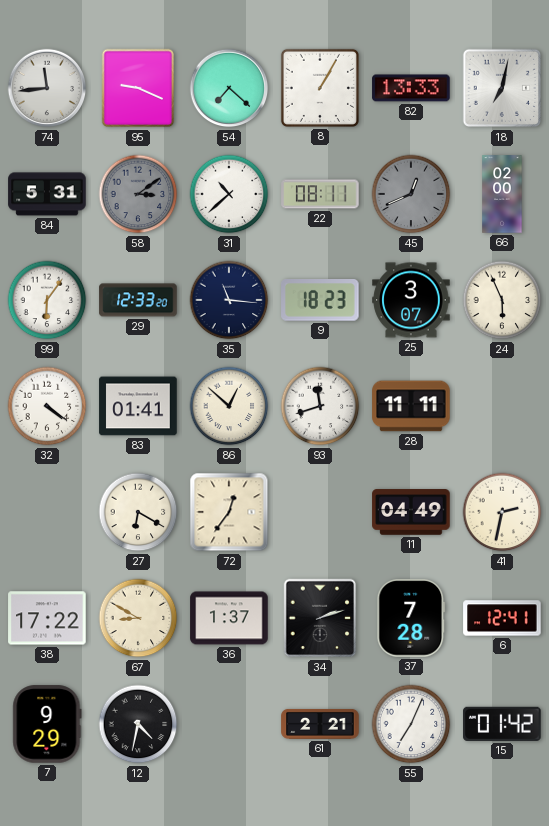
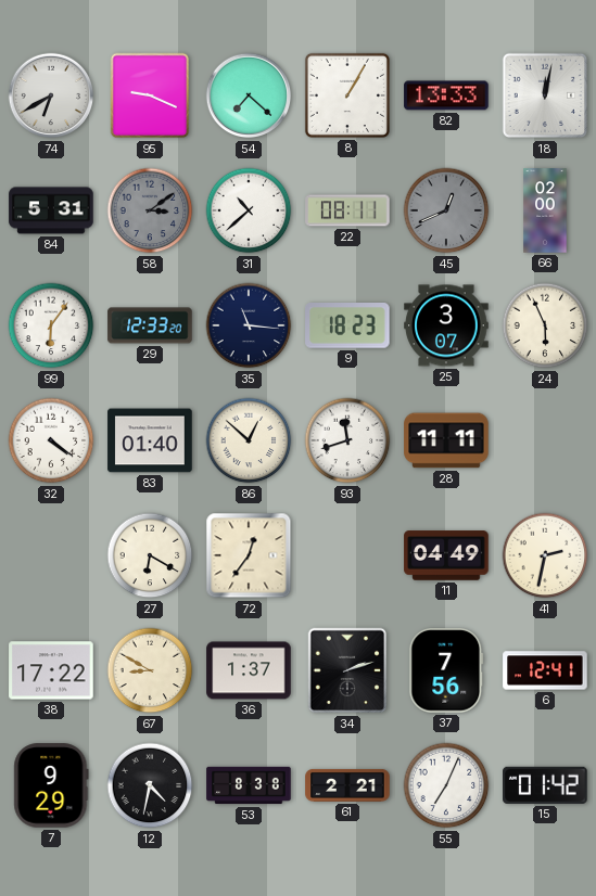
74: 11:44 -> 6:40 (51, 95)
18: 7:02 -> 12:02 (545, 95)
83: 01:41 -> 01:40 (150, 440)
37: 7:28 -> 7:56 (446, 670)
53: none -> 8:38 (249, 785)
